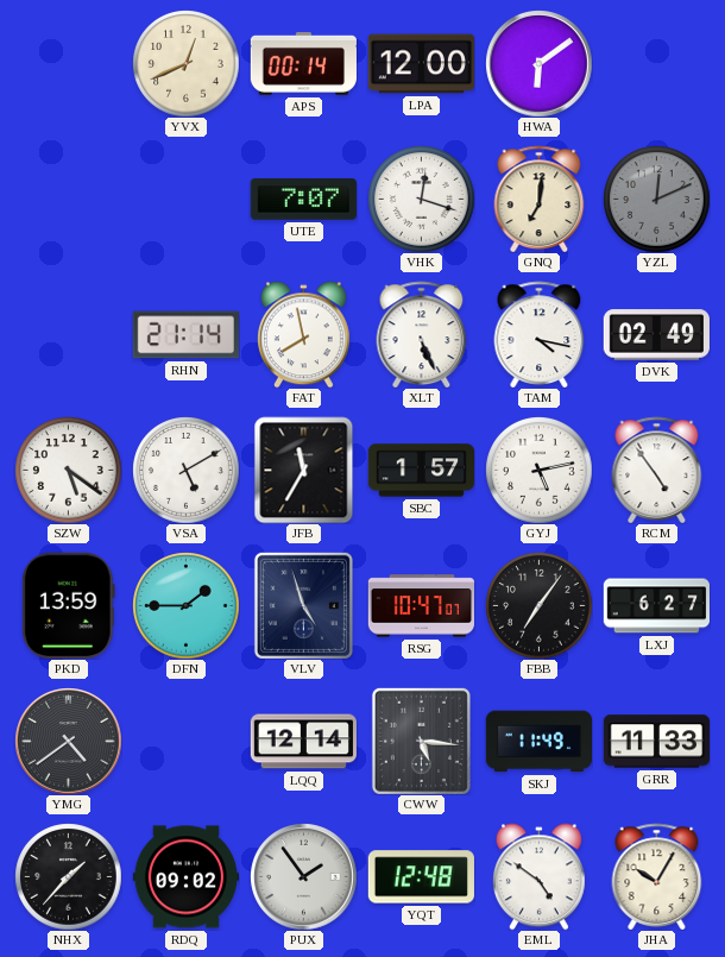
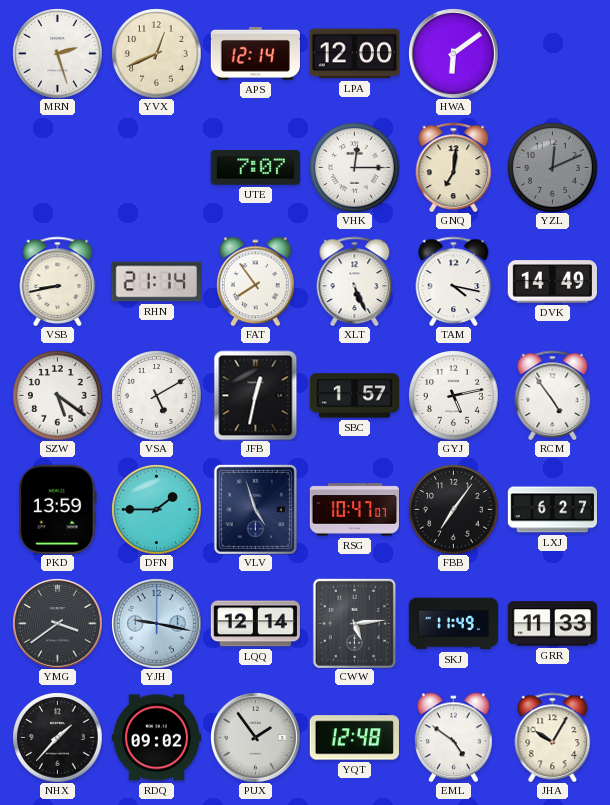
MRN: none -> 2:27 (57, 53)
APS: 00:14 -> 12:14 (255, 53)
VHK: 12:18 -> 12:15 (354, 167)
VSB: none -> 8:43 (58, 281)
FAT: 7:58 -> 7:54 (255, 281)
DVK: 02:49 -> 14:49 (552, 282)
JFB: 11:35 -> 12:32 (256, 395)
YMG: 4:39 -> 3:39 (57, 623)
YJH: none -> 9:17 (156, 623)
CWW: 5:16 -> 5:14 (354, 623)
